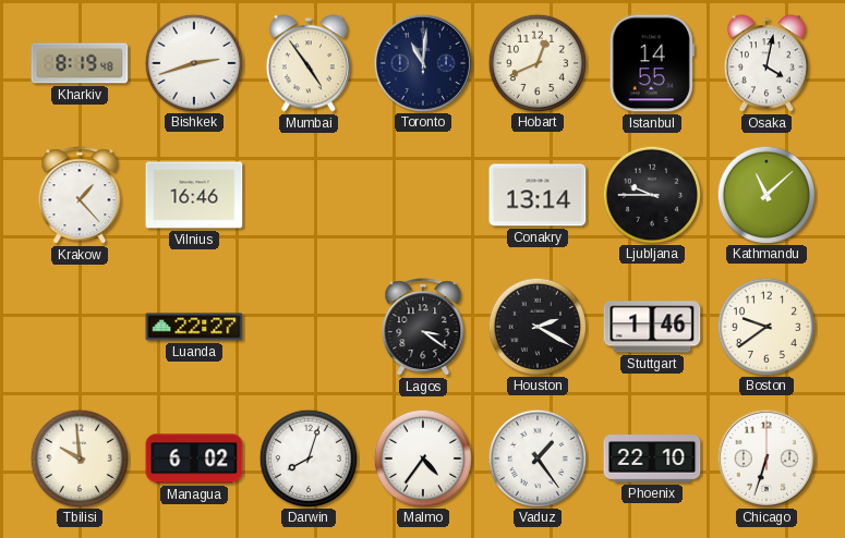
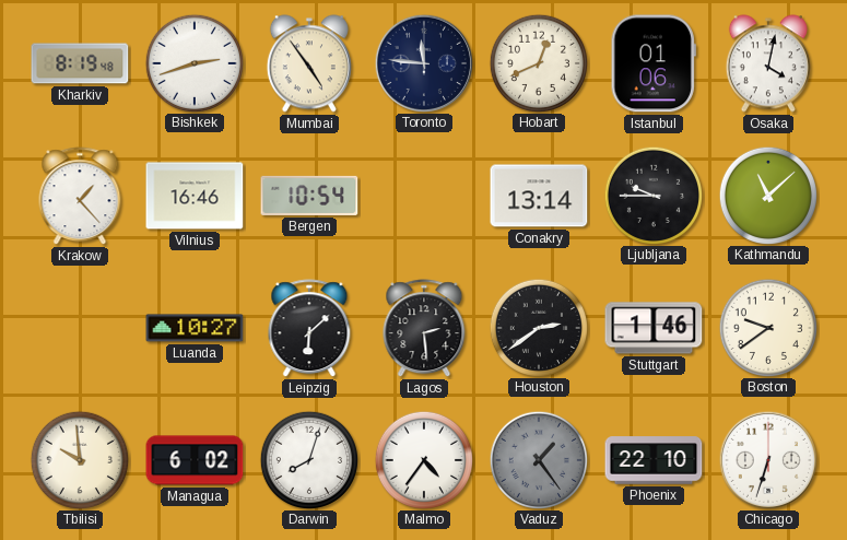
Toronto: 11:01 -> 11:46 (423, 62)
Istanbul: 14:55 -> 01:06 (654, 63)
Bergen: none -> 10:54 (309, 196)
Luanda: 22:27 -> 10:27 (195, 328)
Leipzig: none -> 6:08 (309, 329)
Lagos: 3:21 -> 2:29 (424, 329)
Houston: 2:20 -> 2:39 (538, 327)
Vaduz dial: white -> grey (538, 459)
